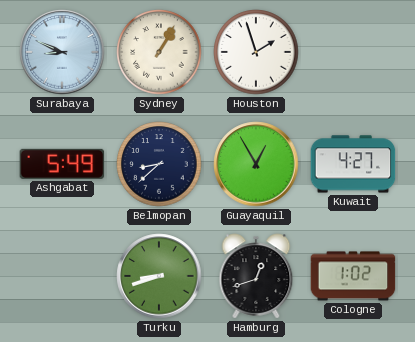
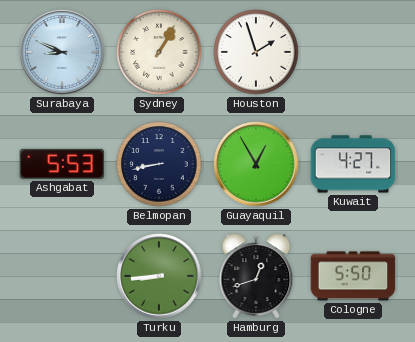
Ashgabat: 5:49 -> 5:53 (62, 164)
Belmopan: 8:38 -> 8:43 (159, 164)
Turku: 8:42 -> 8:44 (159, 276)
Cologne: 1:02 -> 5:50 (353, 276)
